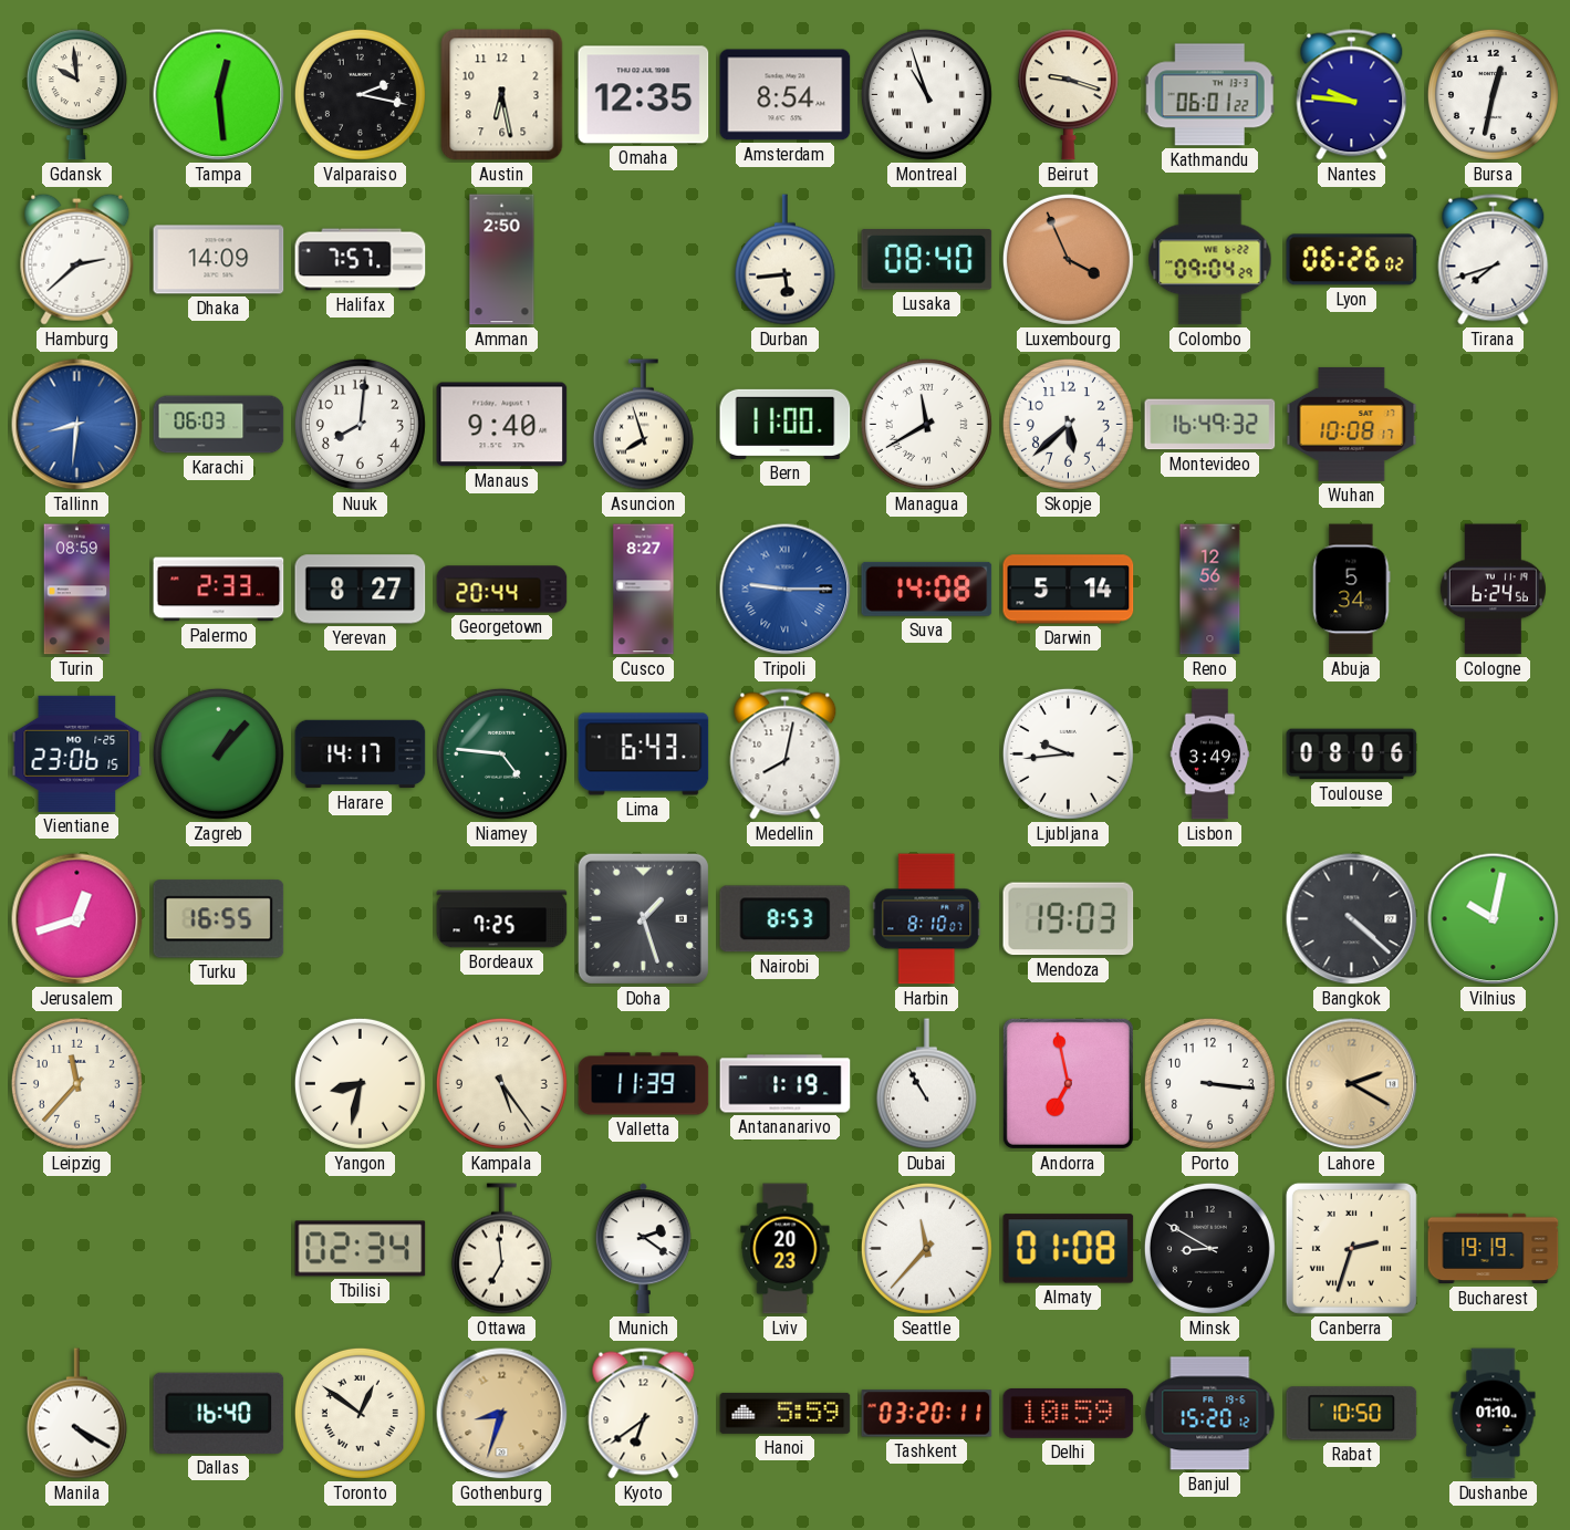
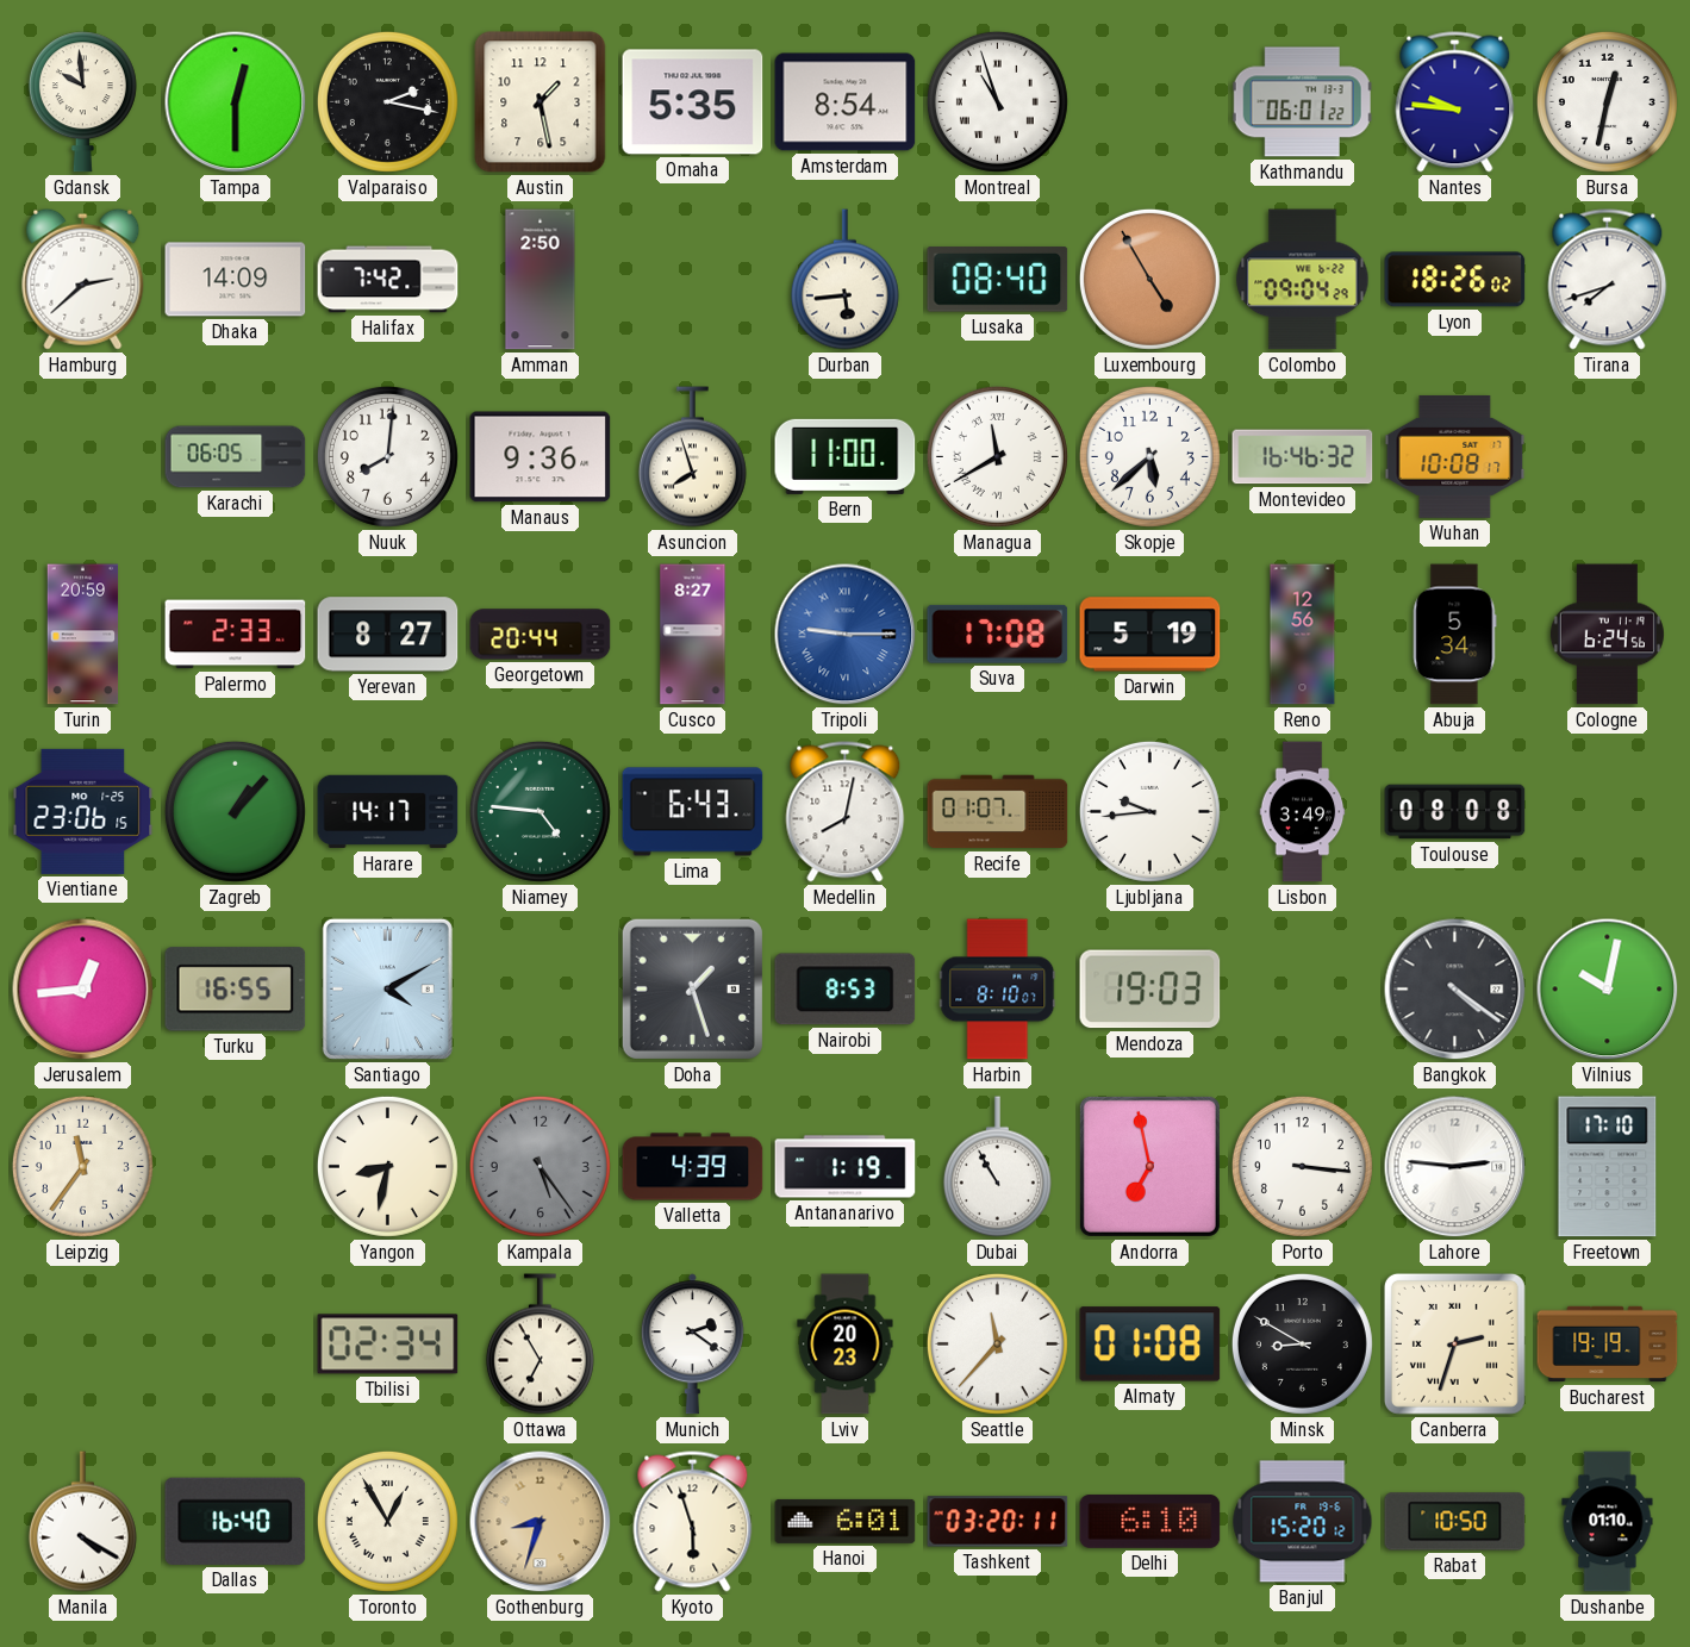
Tampa: 12:29 -> 12:30 (236, 102)
Austin: 6:28 -> 1:28 (541, 102)
Omaha: 12:35 -> 5:35 (693, 102)
Beirut: 9:18 -> none (1068, 95)
Halifax: 7:57 -> 7:42 (388, 280)
Luxembourg: 3:56 -> 4:55 (1149, 279)
Lyon: 06:26 -> 18:26 (1455, 280)
Tallinn: 8:31 -> none (77, 425)
Karachi: 06:03 -> 06:05 (236, 457)
Manaus: 9:40 -> 9:36 (541, 457)
Montevideo: 16:49 -> 16:46 (1303, 457)
Turin: 08:59 -> 20:59 (83, 635)
Suva: 14:08 -> 17:08 (998, 634)
Darwin: 5:14 -> 5:19 (1150, 635)
Recife: none -> 01:07 (998, 812)
Toulouse: 08:06 -> 08:08 (1455, 812)
Jerusalem: 12:42 -> 12:44 (83, 990)
Santiago: none -> 4:10 (387, 988)
Bordeaux: 7:25 -> none (502, 919)
Bangkok: 4:22 -> 4:21 (1455, 990)
Leipzig: 11:37 -> 11:36 (82, 1166)
Kampala dial: cream -> grey (540, 1166)
Valletta: 11:39 -> 4:39 (693, 1167)
Lahore: 2:20 -> 2:46 (1455, 1167)
Lahore dial: champagne -> white (1455, 1167)
Freetown: none -> 17:10 (1608, 1167)
Ottawa: 6:59 -> 6:55 (540, 1345)
Toronto: 12:51 -> 12:55 (387, 1521)
Kyoto: 6:39 -> 5:57 (693, 1522)
Hanoi: 5:59 -> 6:01 (846, 1521)
Delhi: 10:59 -> 6:10 (1150, 1521)
